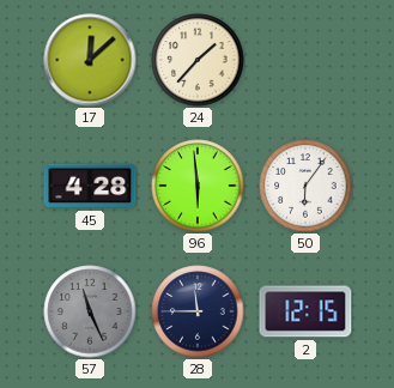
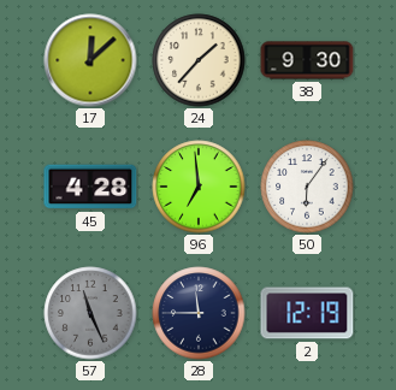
38: none -> 9:30 (307, 60)
96: 5:59 -> 6:59 (199, 187)
2: 12:15 -> 12:19 (307, 313)
